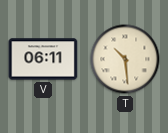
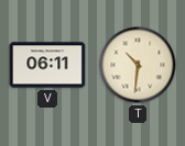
T: 10:29 -> 10:31 (138, 65)
